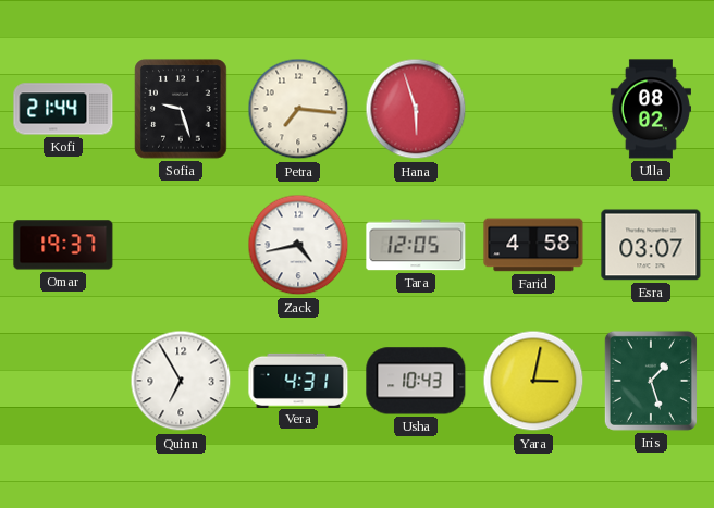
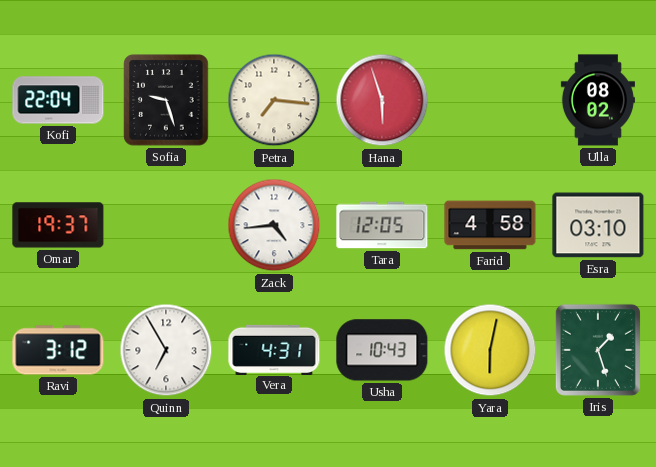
Kofi: 21:44 -> 22:04 (58, 100)
Zack: 4:43 -> 4:44 (274, 225)
Esra: 03:07 -> 03:10 (598, 225)
Ravi: none -> 3:12 (58, 350)
Yara: 3:02 -> 6:02 (490, 350)
